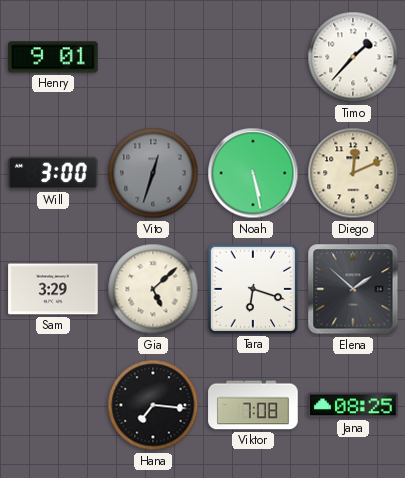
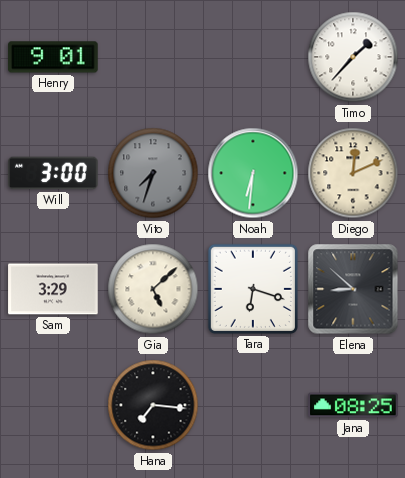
Vito: 12:33 -> 7:33 (153, 173)
Noah: 5:28 -> 6:31 (253, 173)
Elena: 1:52 -> 8:52 (353, 289)
Viktor: 7:08 -> none (253, 405)
